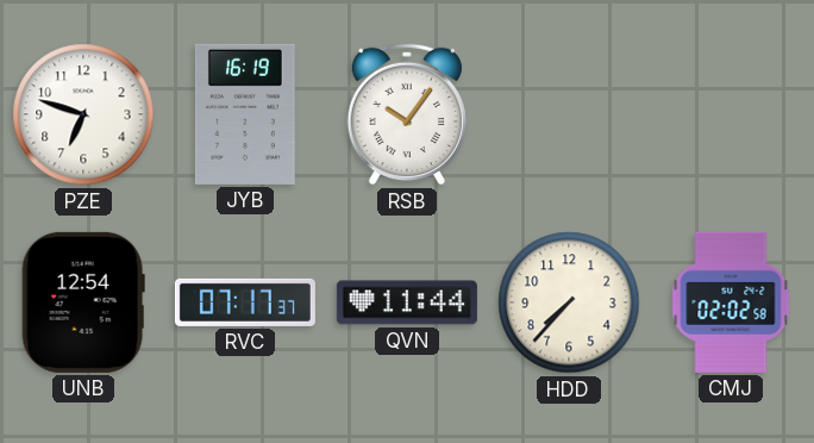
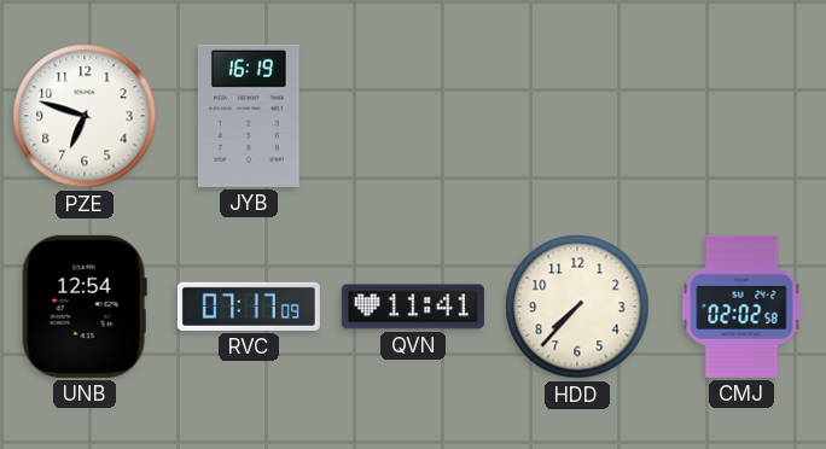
RSB: 10:06 -> none (407, 114)
RVC: 07:17:37 -> 07:17:09 (249, 307)
QVN: 11:44 -> 11:41 (413, 307)
